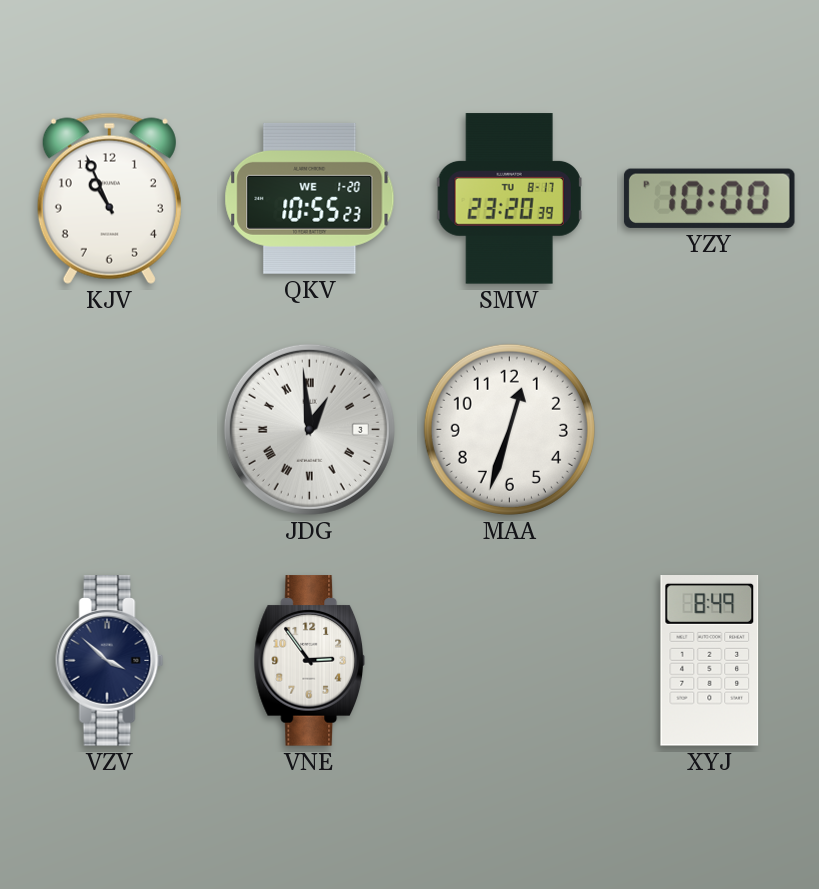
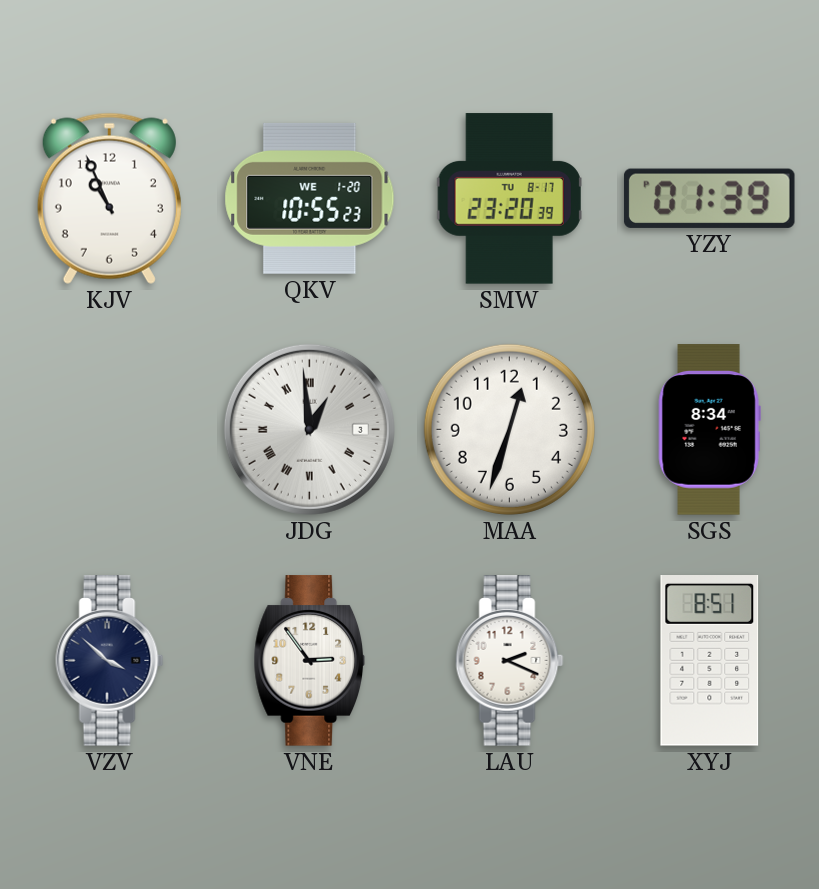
YZY: 10:00 -> 01:39 (709, 198)
SGS: none -> 8:34 (709, 430)
LAU: none -> 2:19 (510, 661)
XYJ: 8:49 -> 8:51 (710, 661)
